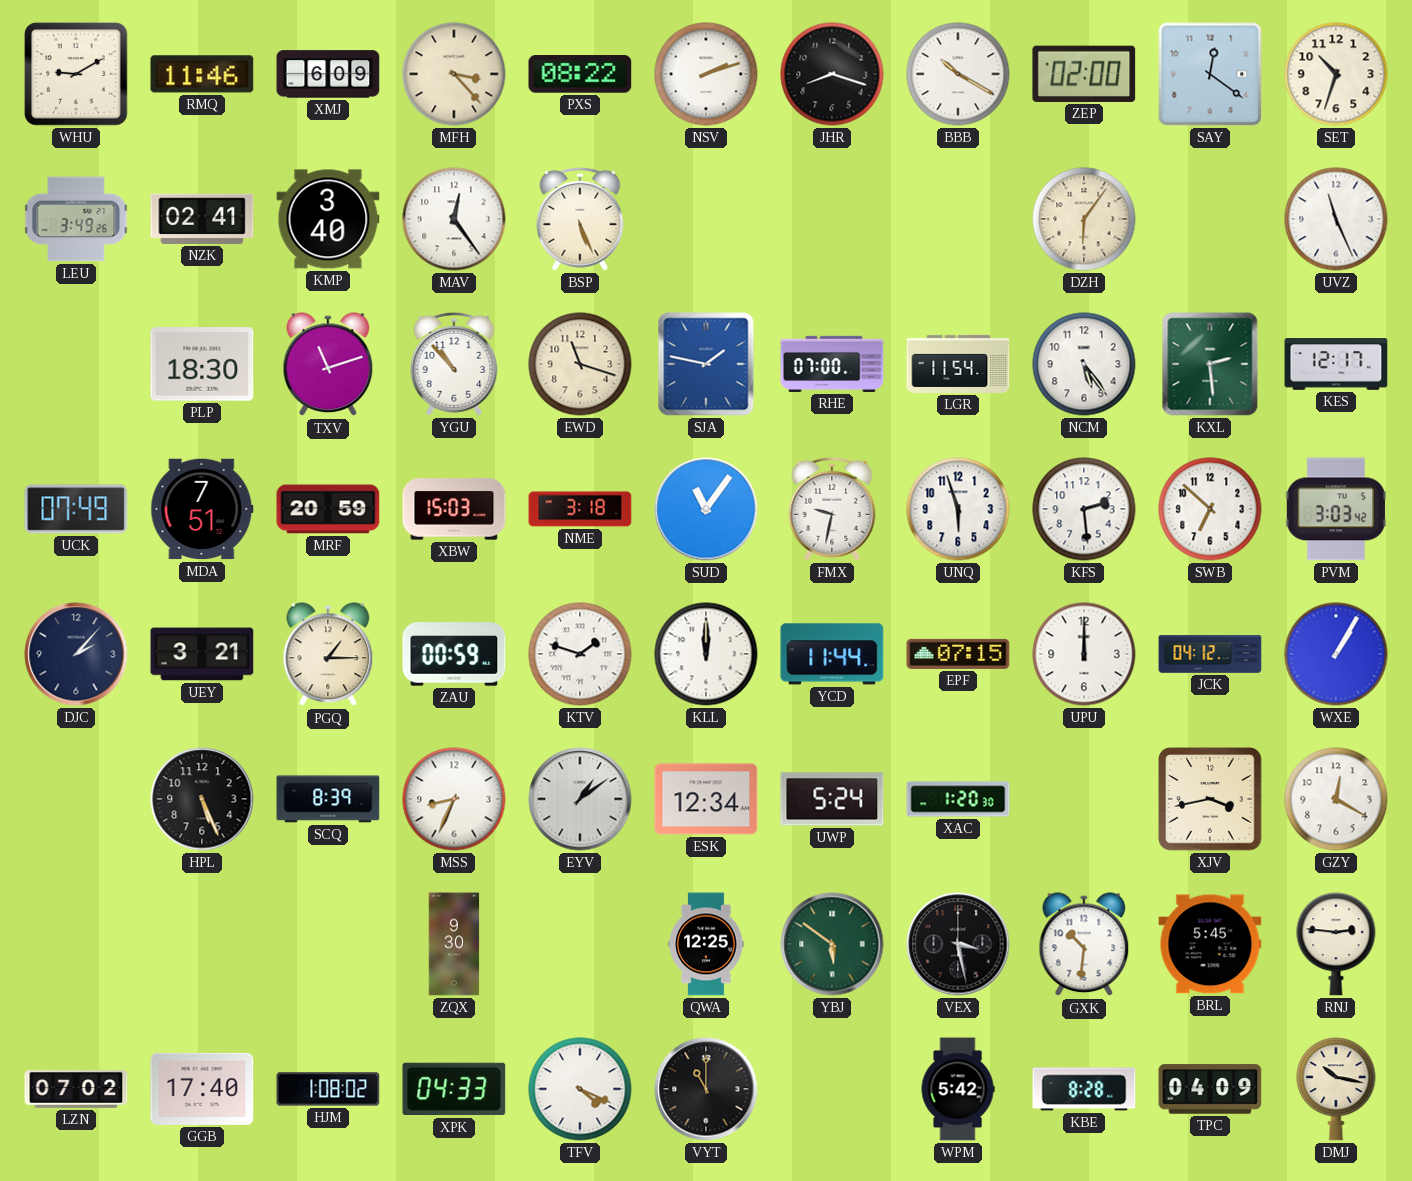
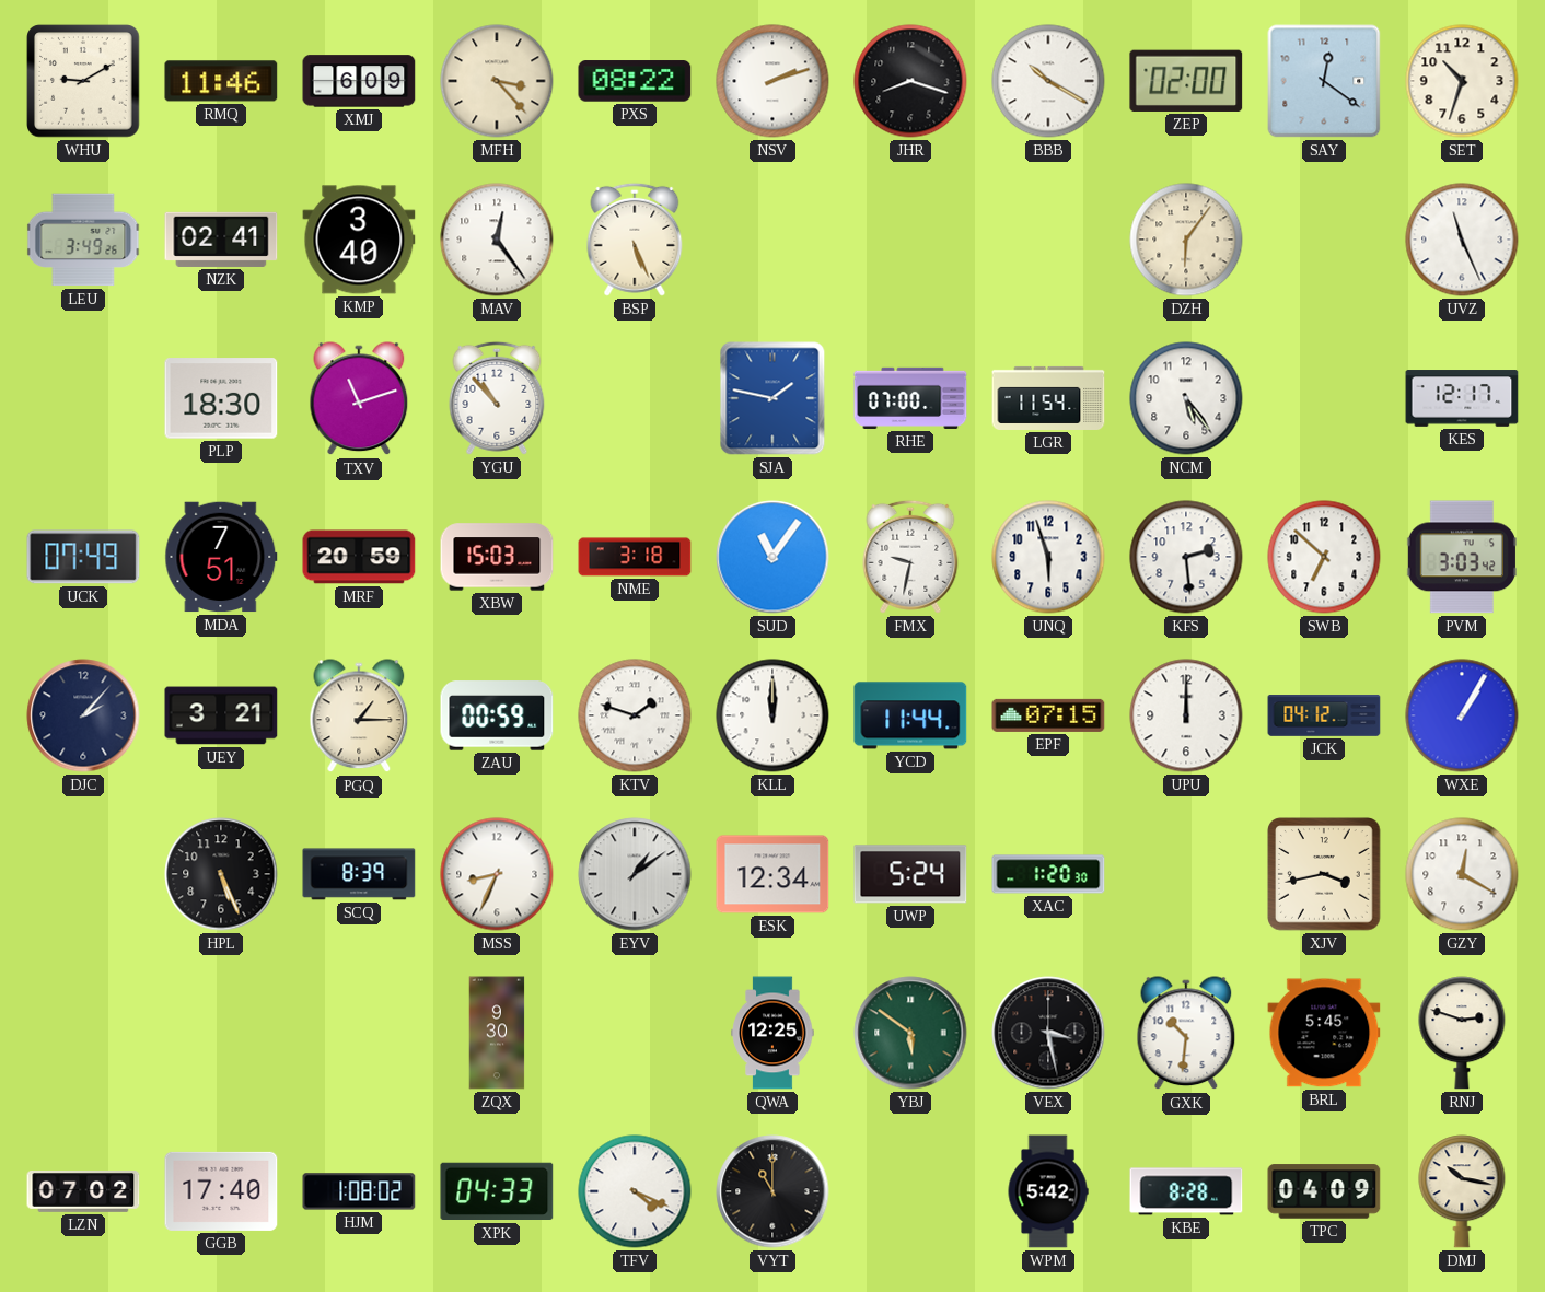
EWD: 11:18 -> none (580, 364)
KXL: 2:29 -> none (1210, 364)
RNJ: 2:46 -> 2:48 (1462, 1033)
